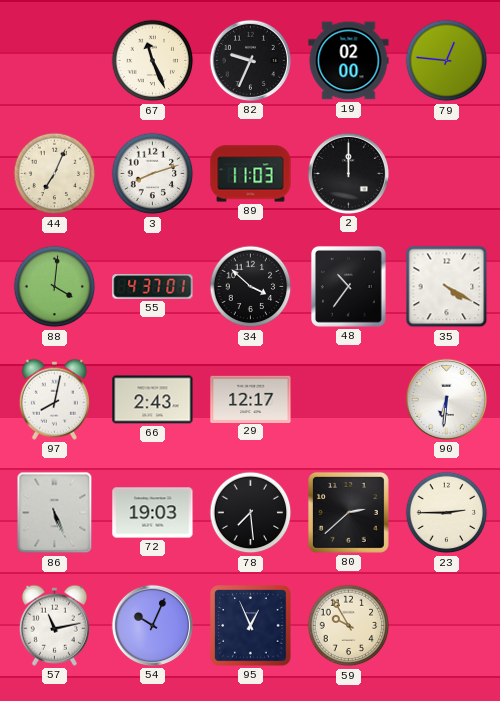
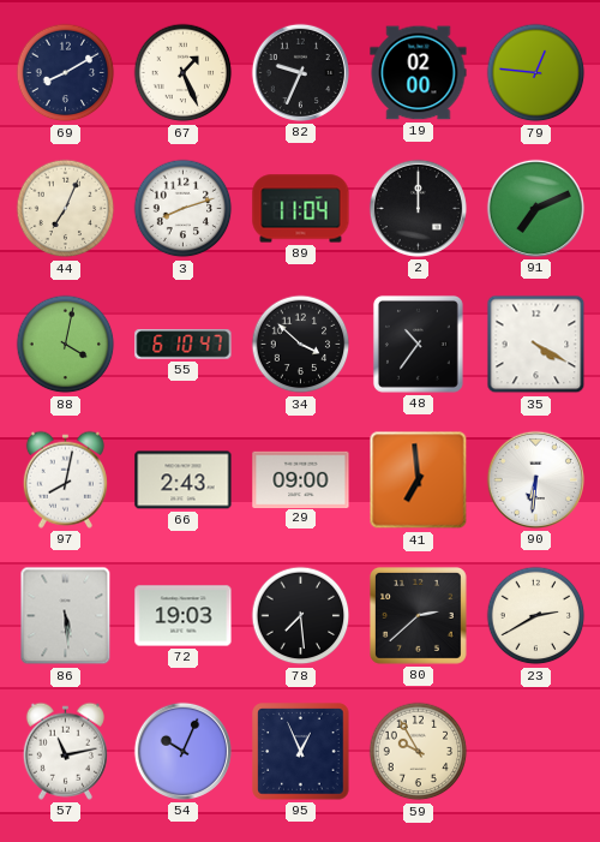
69: none -> 8:10 (66, 73)
67: 11:26 -> 1:26 (184, 73)
89: 11:03 -> 11:04 (301, 209)
91: none -> 7:11 (535, 208)
88: 4:01 -> 4:02 (66, 345)
55: 4:37 -> 6:10 (184, 345)
29: 12:17 -> 09:00 (301, 479)
41: none -> 6:59 (419, 480)
86: 5:26 -> 5:29 (66, 616)
23: 2:45 -> 2:40 (536, 616)
